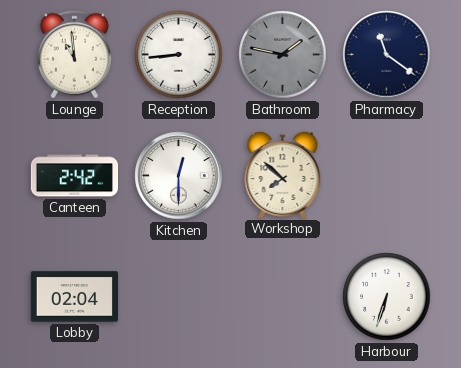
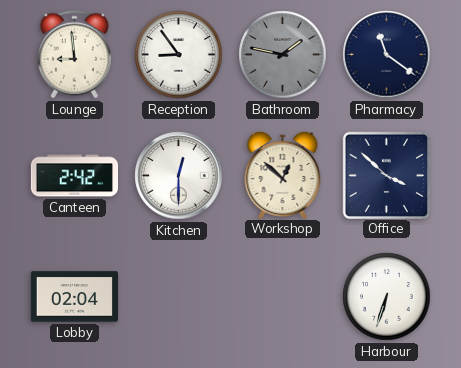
Lounge: 10:59 -> 8:59 (74, 55)
Reception: 8:44 -> 8:54 (179, 55)
Workshop: 7:52 -> 12:52 (283, 174)
Office: none -> 3:52 (386, 175)
